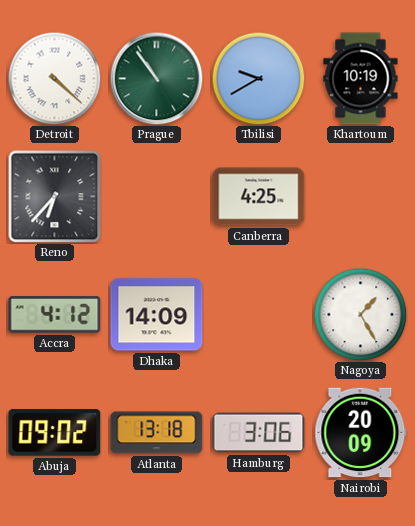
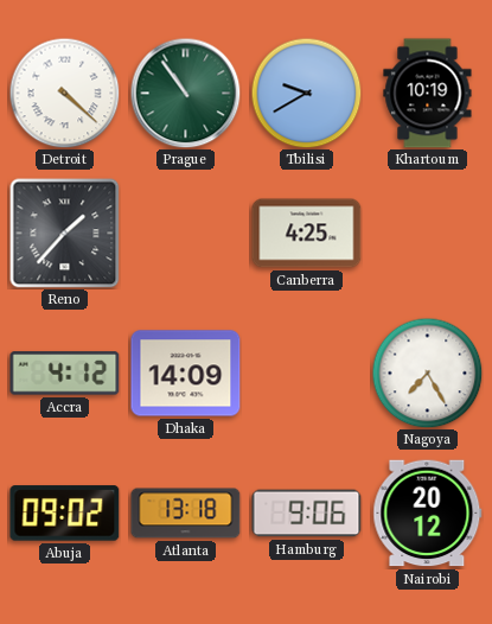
Reno: 6:37 -> 1:37 (64, 233)
Nagoya: 1:25 -> 7:25 (427, 373)
Hamburg: 3:06 -> 9:06 (307, 514)
Nairobi: 20:09 -> 20:12 (428, 514)
